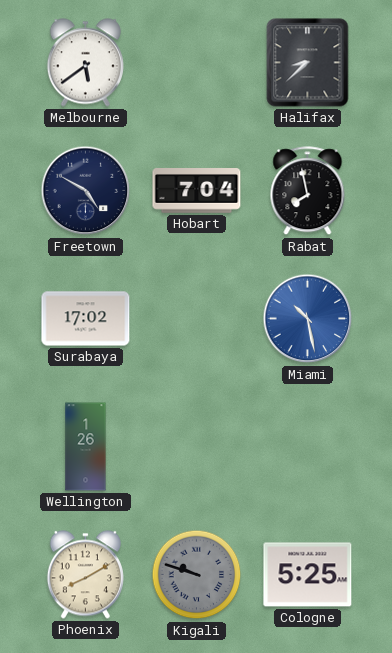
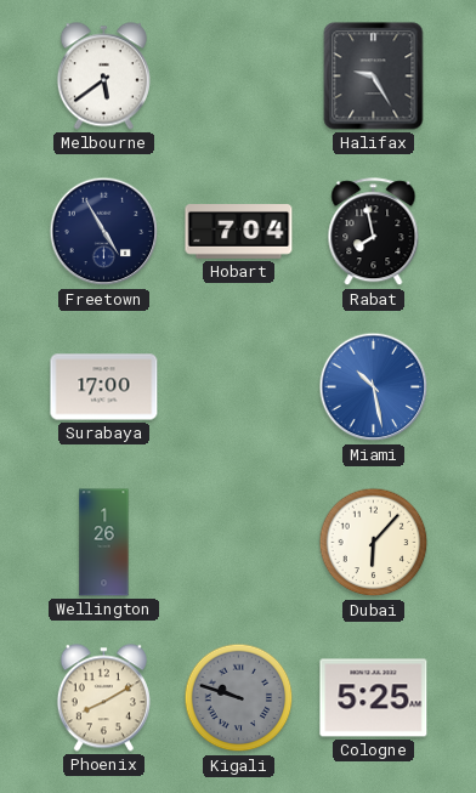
Halifax: 8:38 -> 9:25 (374, 77)
Freetown: 4:50 -> 4:55 (104, 232)
Surabaya: 17:02 -> 17:00 (104, 387)
Dubai: none -> 6:07 (374, 543)
